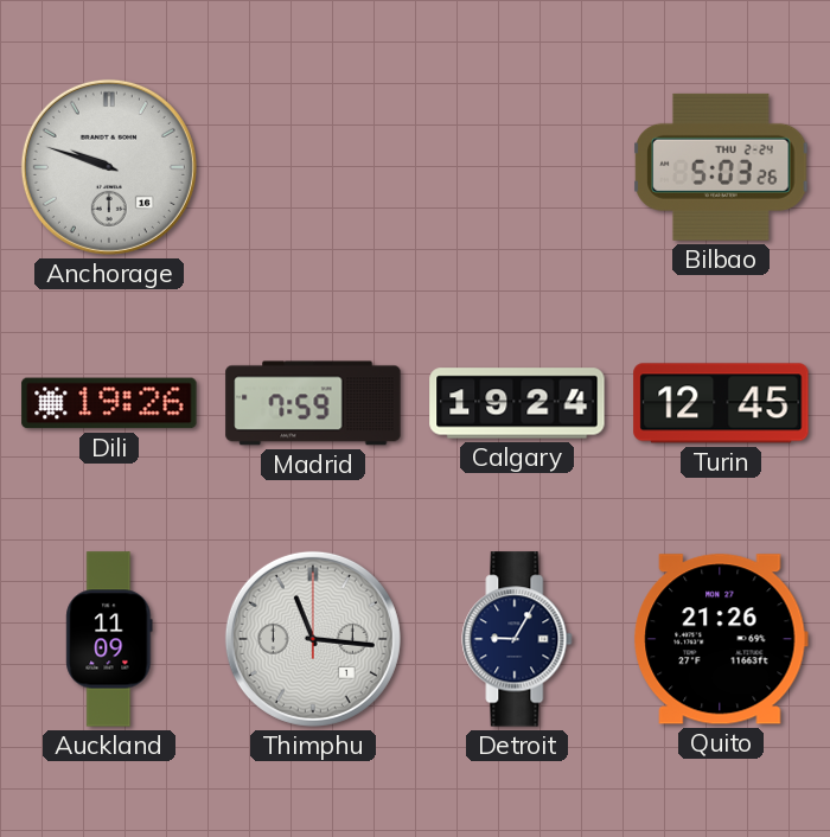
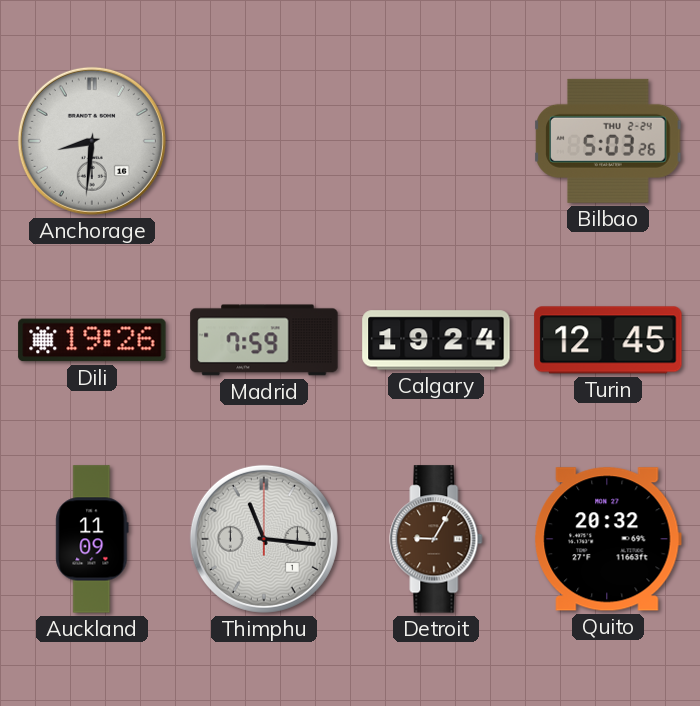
Anchorage: 9:48 -> 8:31 (92, 141)
Detroit dial: navy -> brown (436, 539)
Quito: 21:26 -> 20:32 (608, 539)
